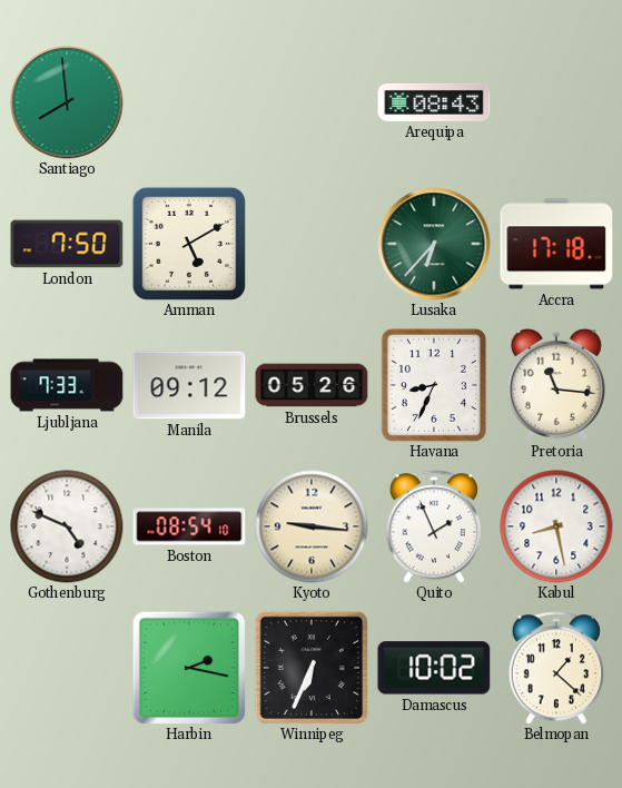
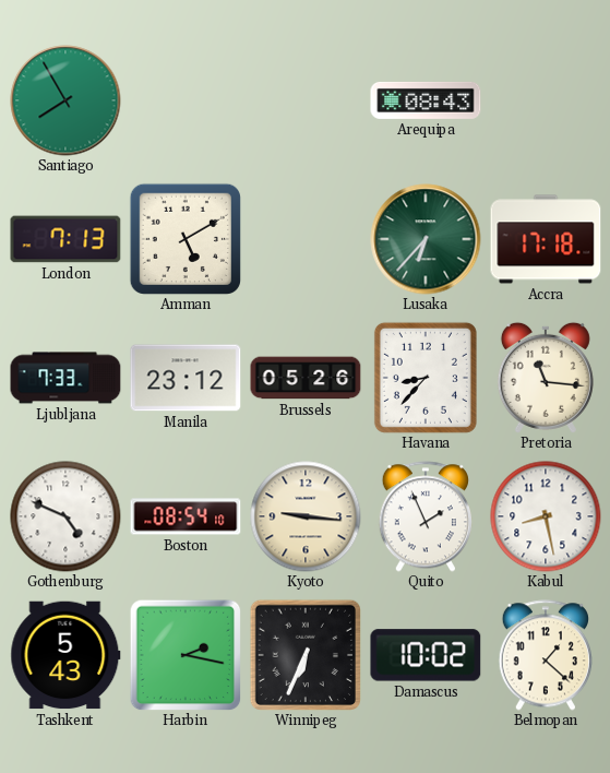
Santiago: 7:59 -> 7:55 (65, 100)
London: 7:50 -> 7:13 (65, 239)
Manila: 09:12 -> 23:12 (186, 378)
Havana: 8:34 -> 8:37 (426, 378)
Tashkent: none -> 5:43 (65, 655)
